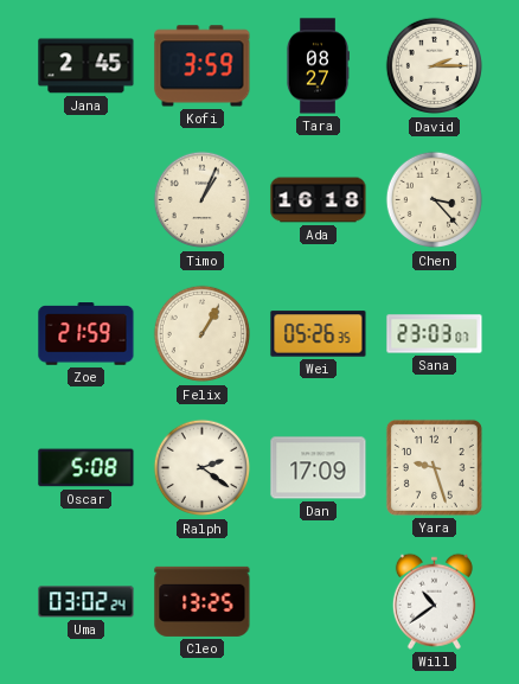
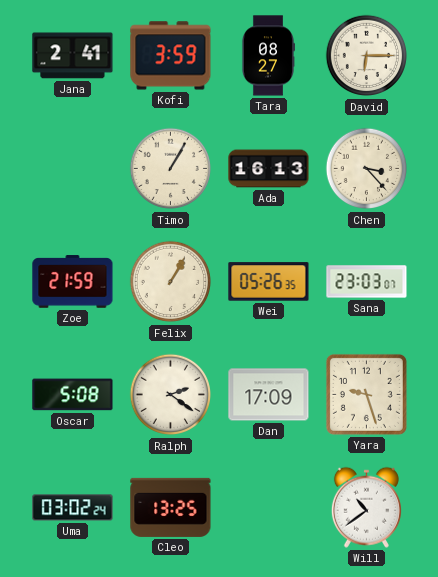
Jana: 2:45 -> 2:41 (73, 56)
David: 2:15 -> 6:15 (367, 56)
Timo: 1:04 -> 1:05 (171, 169)
Ada: 16:18 -> 16:13 (269, 169)
